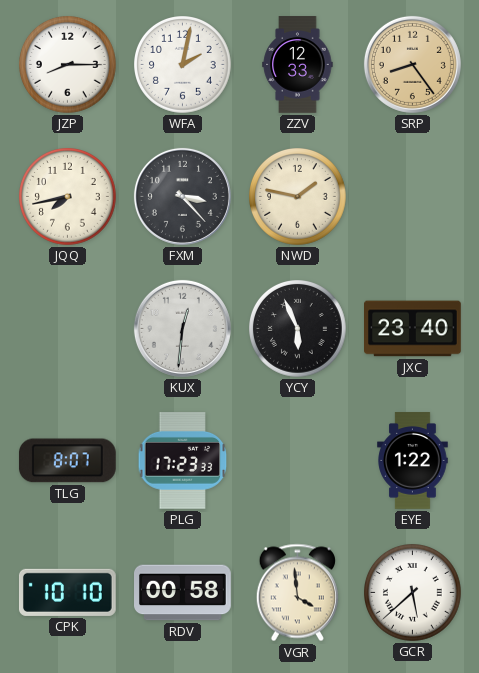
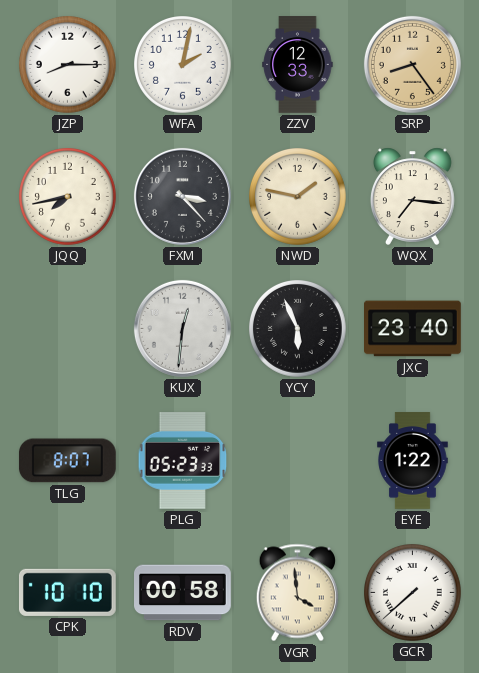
WQX: none -> 7:16 (412, 196)
PLG: 17:23 -> 05:23 (183, 461)
GCR: 5:38 -> 7:38 (413, 593)
